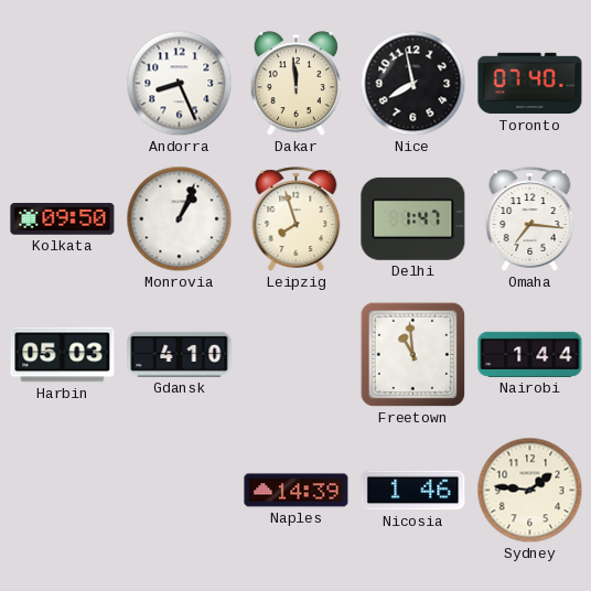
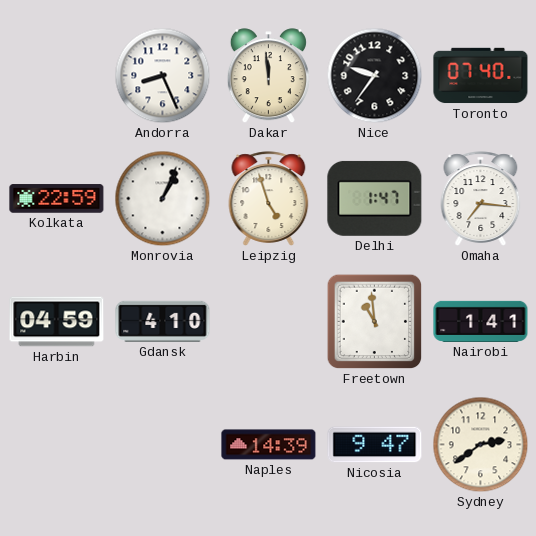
Nice: 7:58 -> 9:36 (375, 76)
Kolkata: 09:50 -> 22:59 (57, 199)
Leipzig: 7:57 -> 4:57 (269, 199)
Harbin: 05:03 -> 04:59 (57, 322)
Nairobi: 1:44 -> 1:41 (481, 321)
Nicosia: 1:46 -> 9:47 (375, 445)
Sydney: 1:46 -> 2:39 (481, 445)
